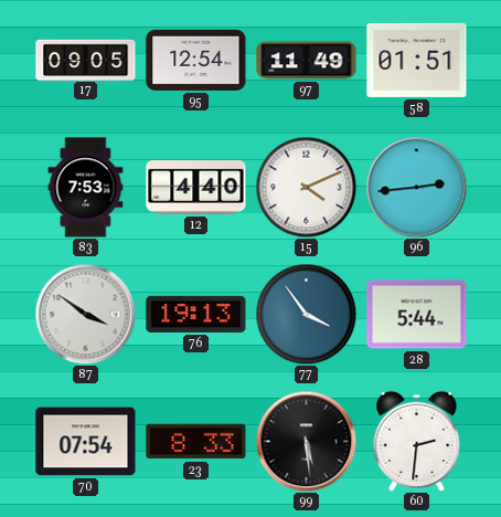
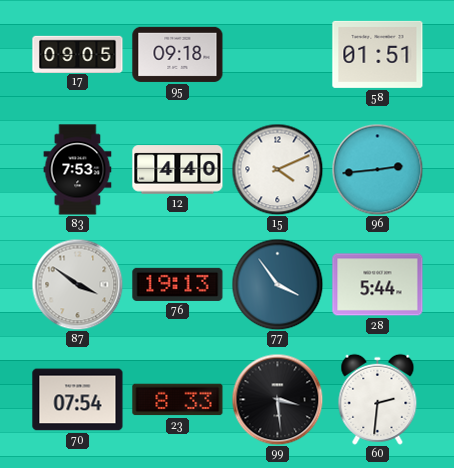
95: 12:54 -> 09:18 (178, 54)
97: 11:49 -> none (307, 61)
99: 5:29 -> 3:29 (277, 399)
